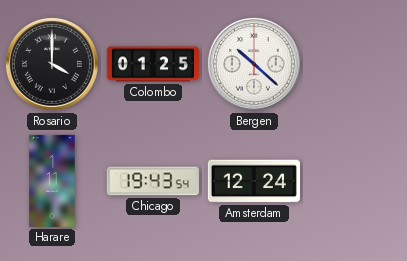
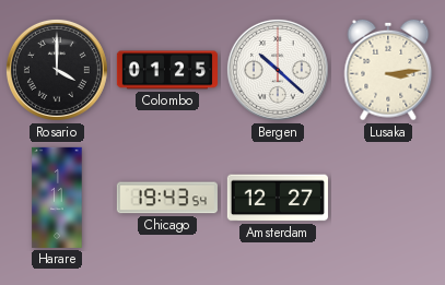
Lusaka: none -> 3:14 (388, 70)
Amsterdam: 12:24 -> 12:27 (278, 198)
